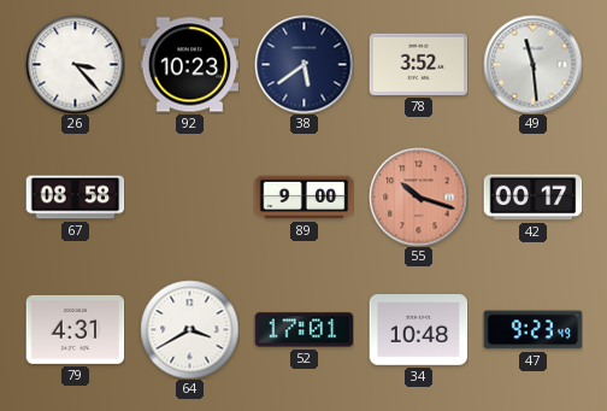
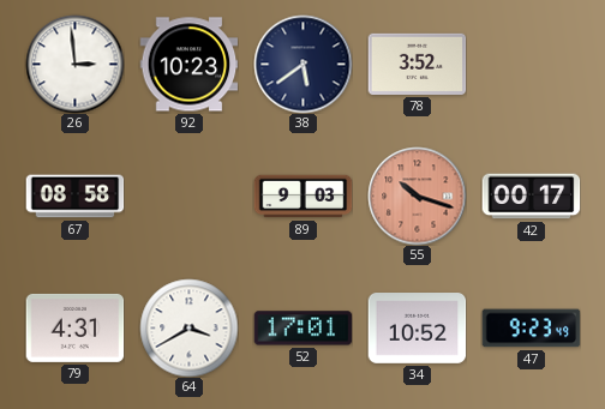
26: 3:23 -> 2:59 (74, 64)
49: 11:29 -> none (532, 64)
89: 9:00 -> 9:03 (302, 197)
34: 10:48 -> 10:52 (417, 329)
